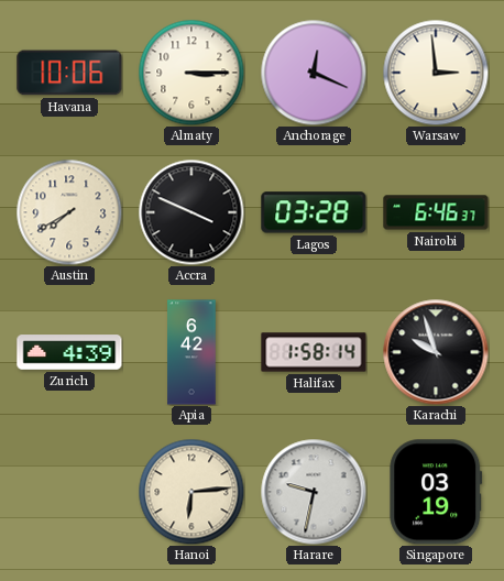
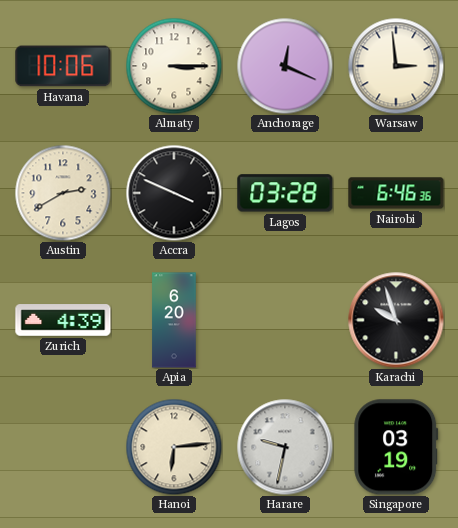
Austin: 7:40 -> 2:40 (63, 193)
Nairobi: 6:46:37 -> 6:46:36 (396, 193)
Apia: 6:42 -> 6:20 (174, 320)
Halifax: 1:58 -> none (314, 352)
